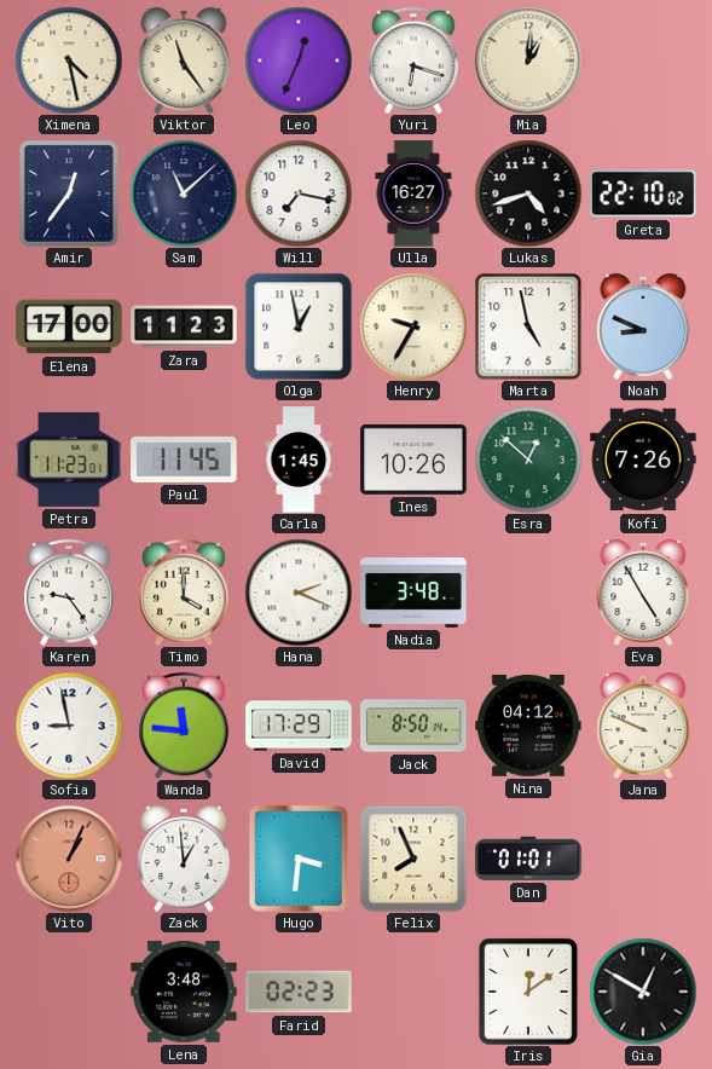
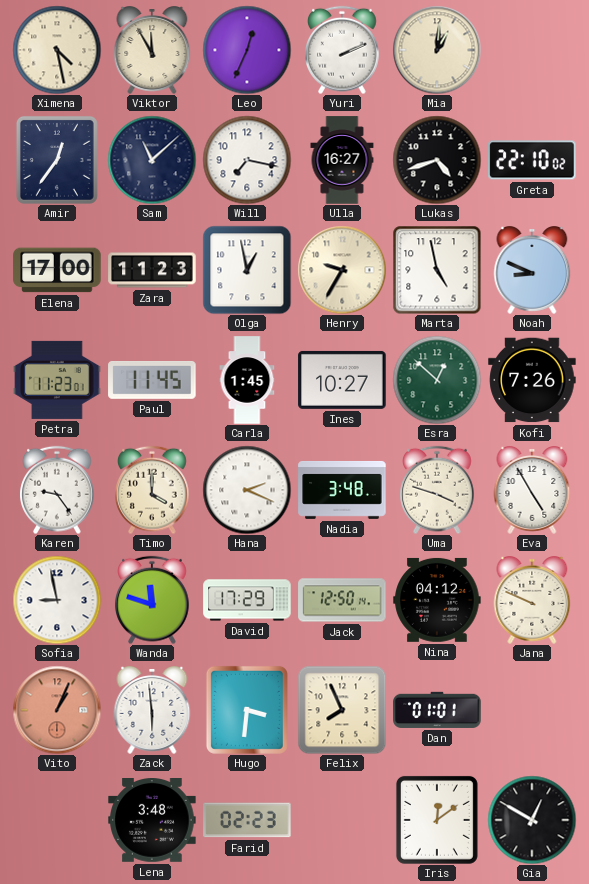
Viktor: 11:24 -> 11:55 (152, 51)
Yuri: 6:18 -> 2:11 (343, 50)
Ines: 10:26 -> 10:27 (342, 380)
Uma: none -> 3:48 (438, 490)
Wanda: 11:46 -> 11:48 (153, 600)
Jack: 8:50 -> 12:50 (342, 600)
Zack: 12:59 -> 5:59 (152, 711)
